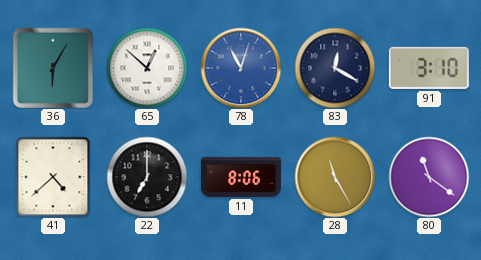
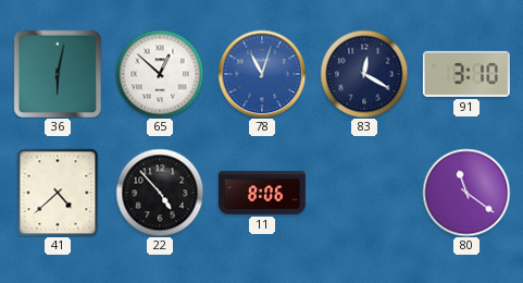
36: 6:05 -> 6:02 (57, 73)
22: 7:00 -> 4:53 (160, 193)
28: 11:25 -> none (335, 177)
